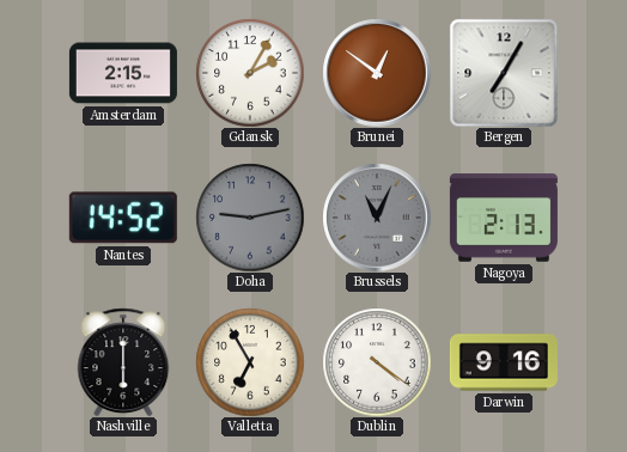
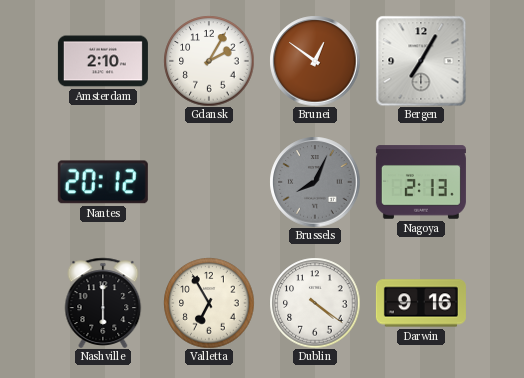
Amsterdam: 2:15 -> 2:10 (103, 61)
Nantes: 14:52 -> 20:12 (103, 182)
Doha: 9:13 -> none (250, 218)
Brussels: 11:04 -> 8:04 (315, 182)
